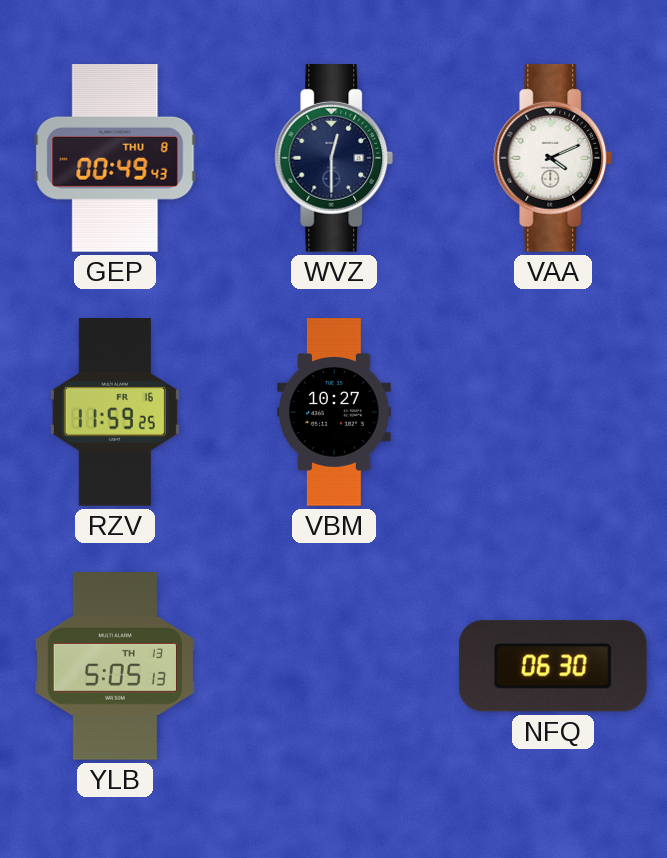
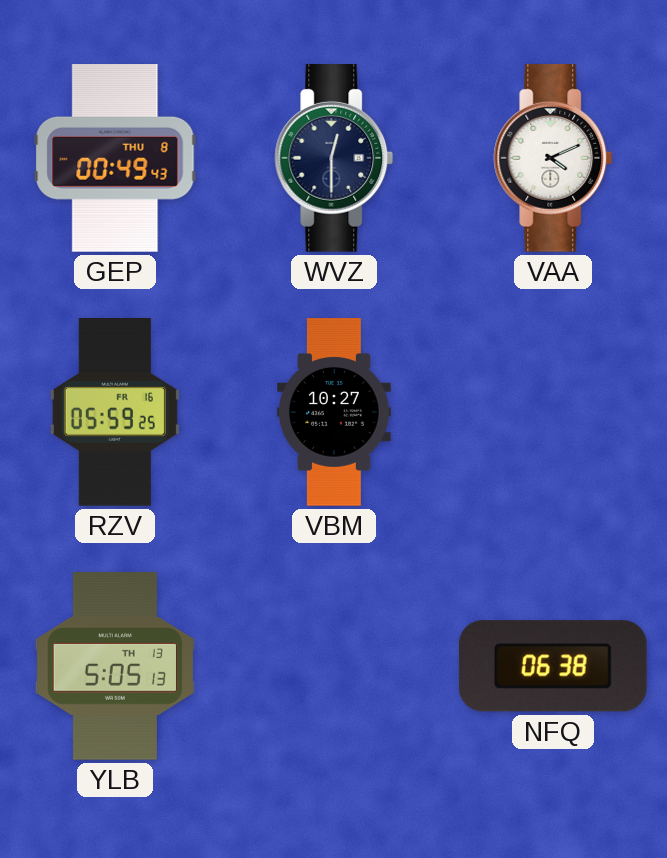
RZV: 11:59 -> 05:59 (115, 413)
NFQ: 06:30 -> 06:38 (553, 666)
